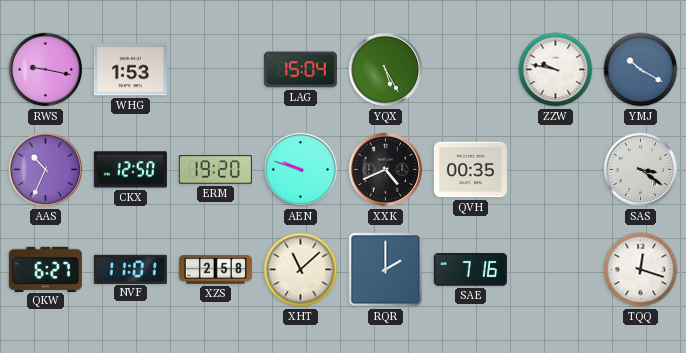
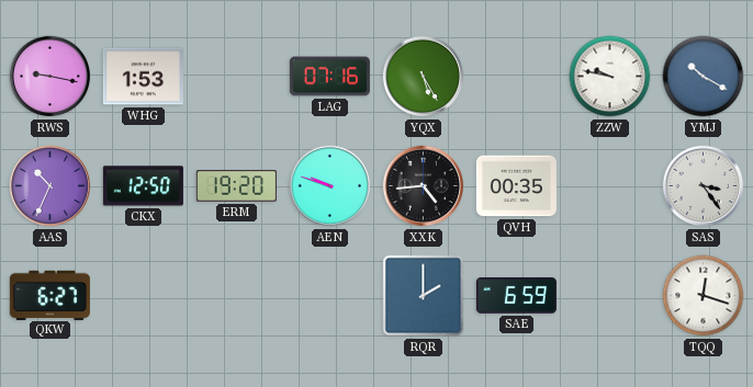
LAG: 15:04 -> 07:16 (329, 77)
XXK: 4:41 -> 4:44 (424, 186)
SAS: 3:21 -> 3:24 (704, 186)
NVF: 11:01 -> none (130, 269)
XZS: 2:58 -> none (215, 270)
XHT: 11:08 -> none (301, 270)
SAE: 7:16 -> 6:59 (516, 296)
